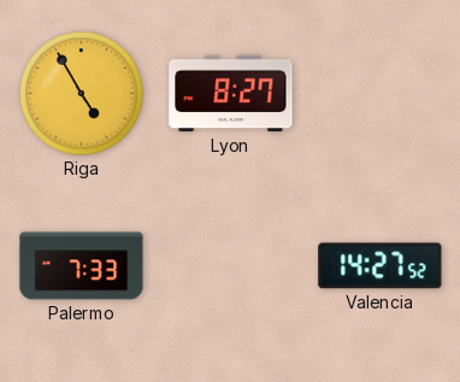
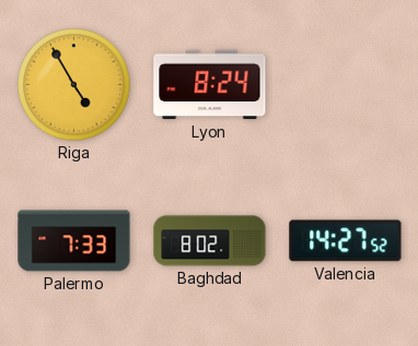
Lyon: 8:27 -> 8:24 (210, 85)
Baghdad: none -> 8:02 (210, 241)
